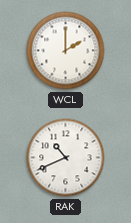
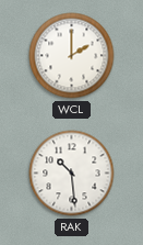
RAK: 10:41 -> 10:29 (72, 174)
